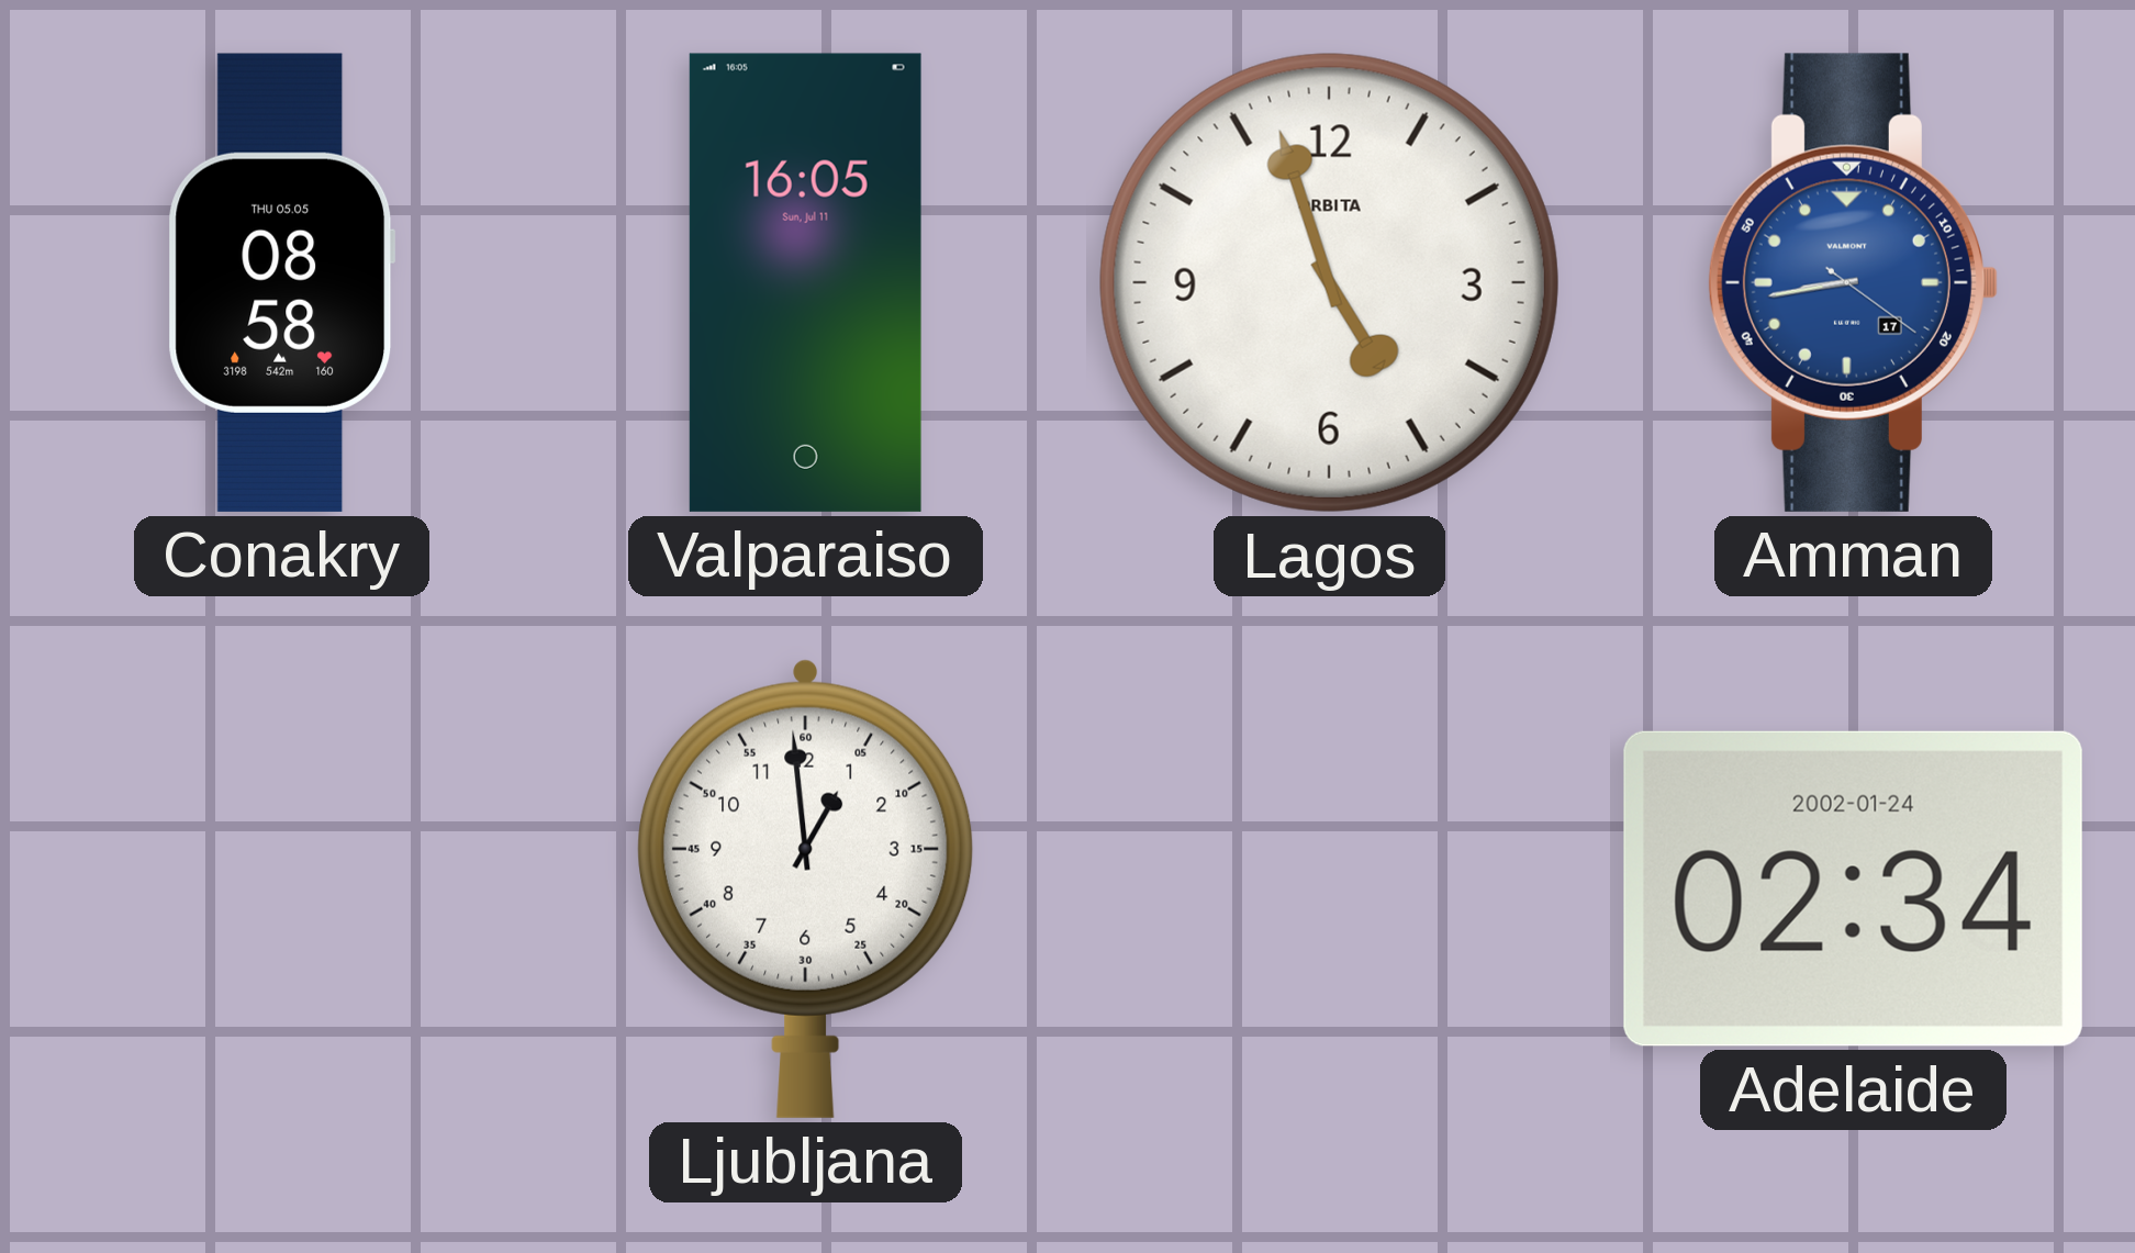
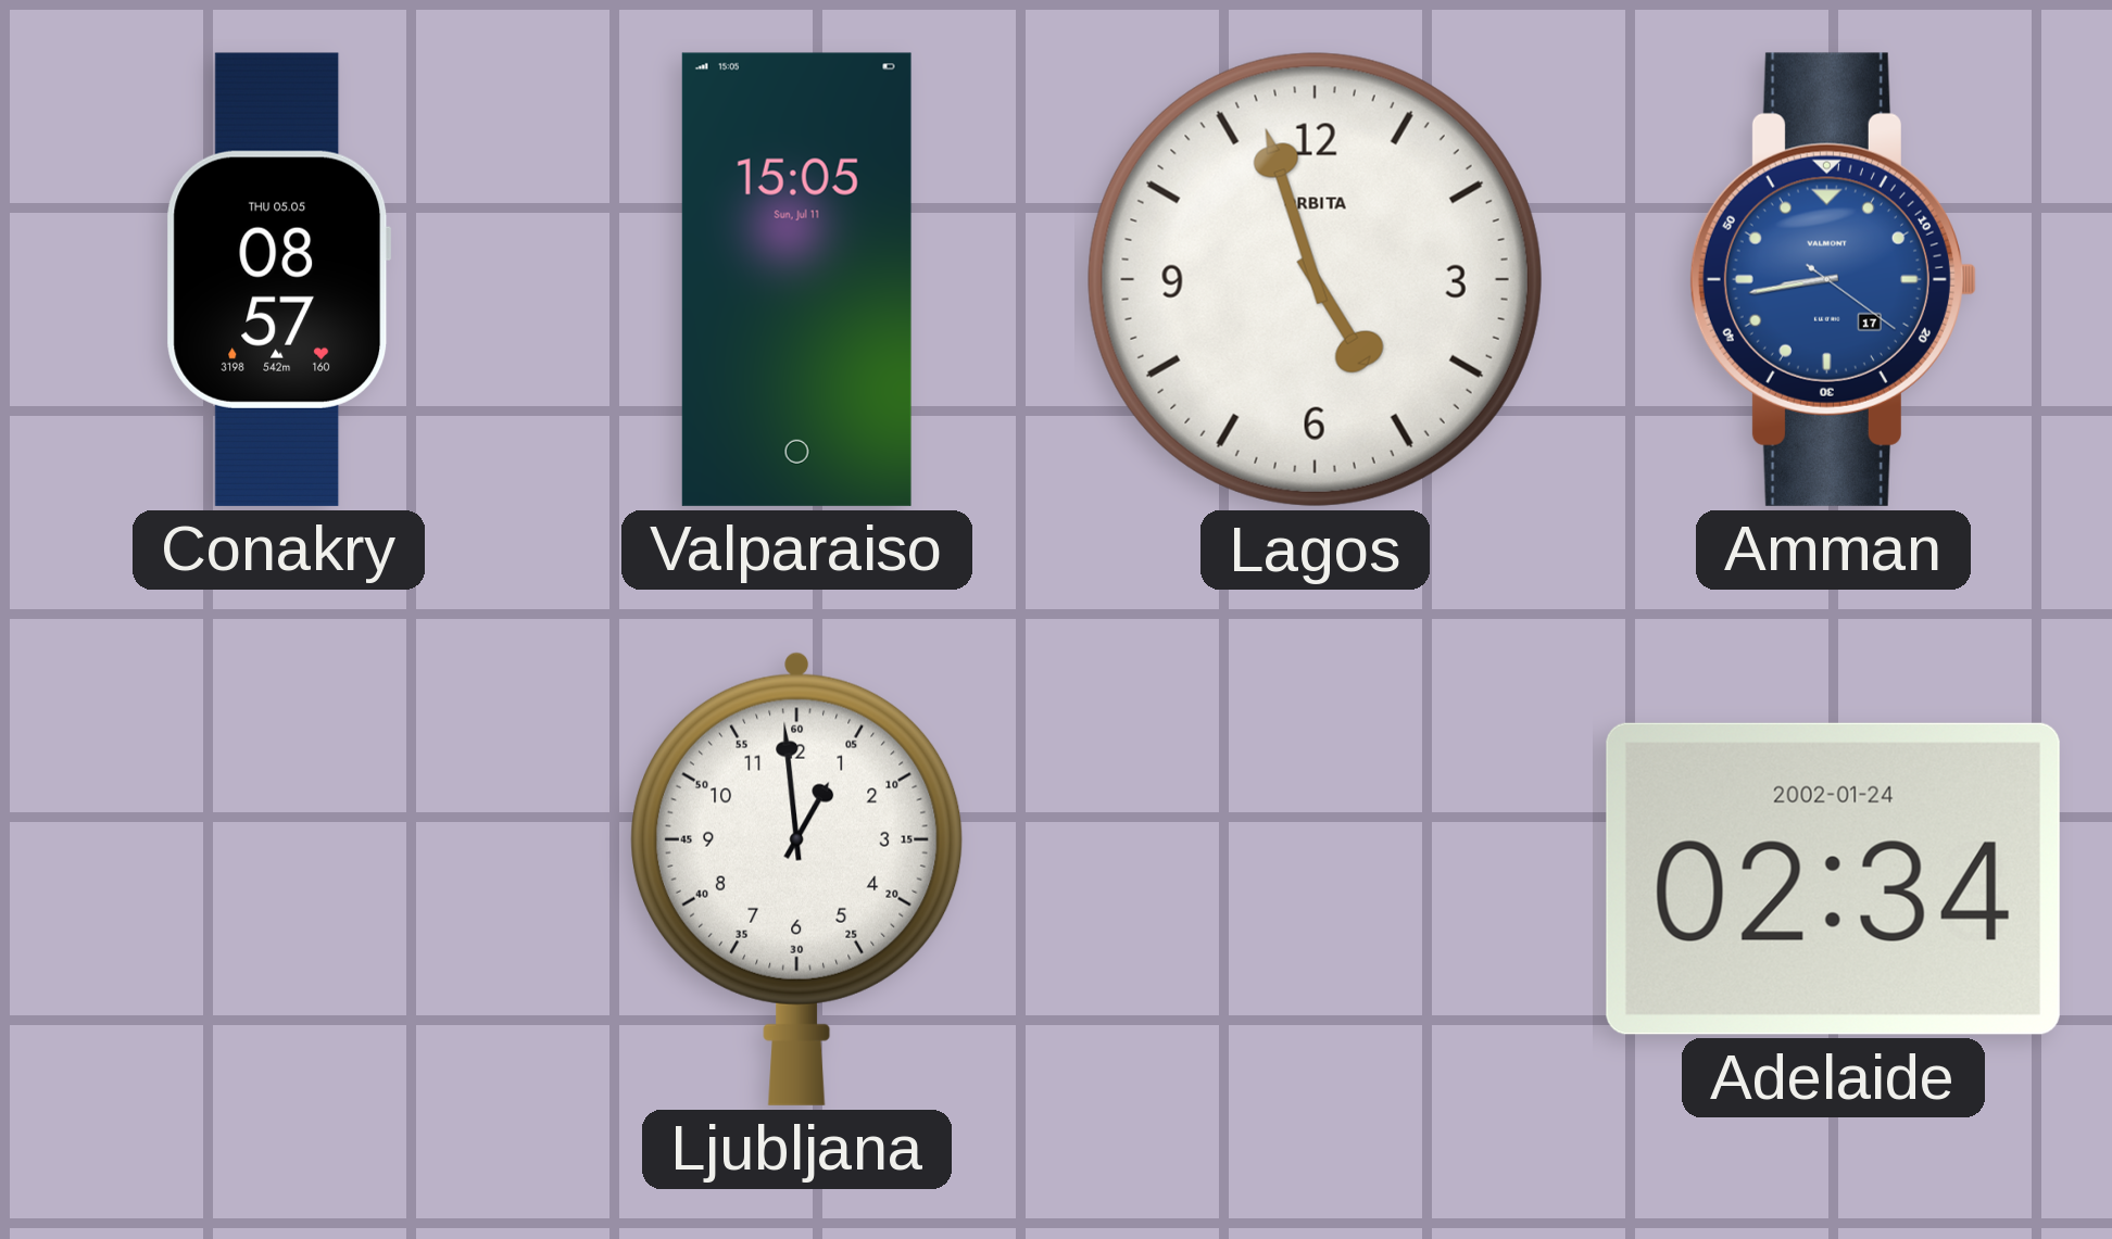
Conakry: 08:58 -> 08:57 (279, 279)
Valparaiso: 16:05 -> 15:05 (796, 279)
